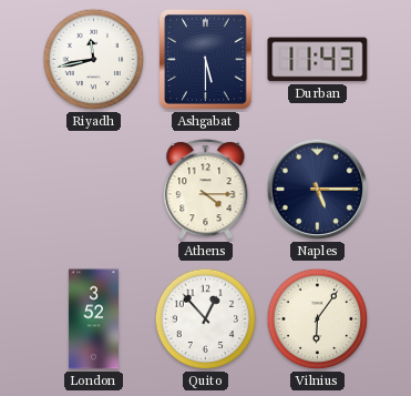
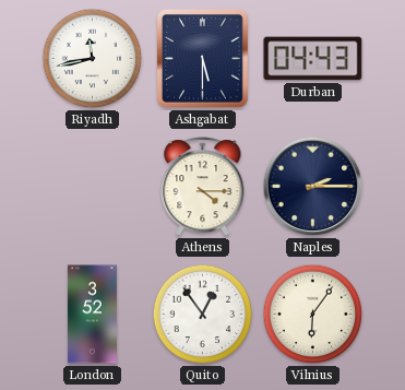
Durban: 11:43 -> 04:43 (313, 59)
Naples: 5:15 -> 2:15 (313, 187)
Quito: 12:53 -> 12:54 (203, 315)
